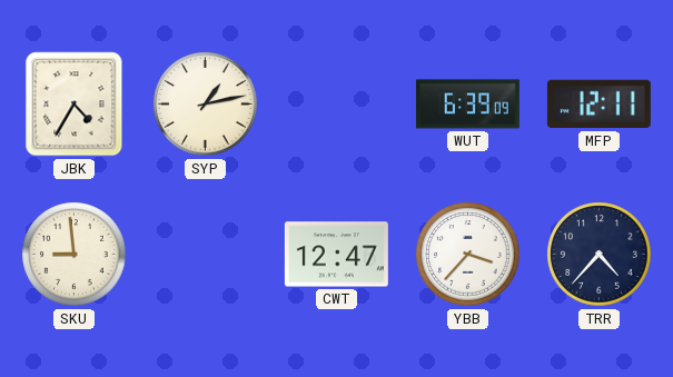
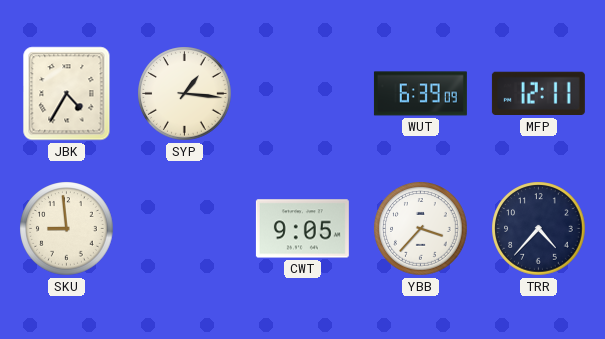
SYP: 1:13 -> 1:16 (185, 94)
CWT: 12:47 -> 9:05 (302, 229)
